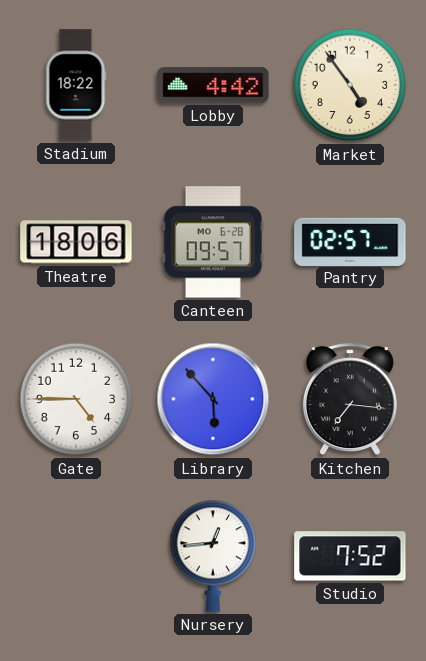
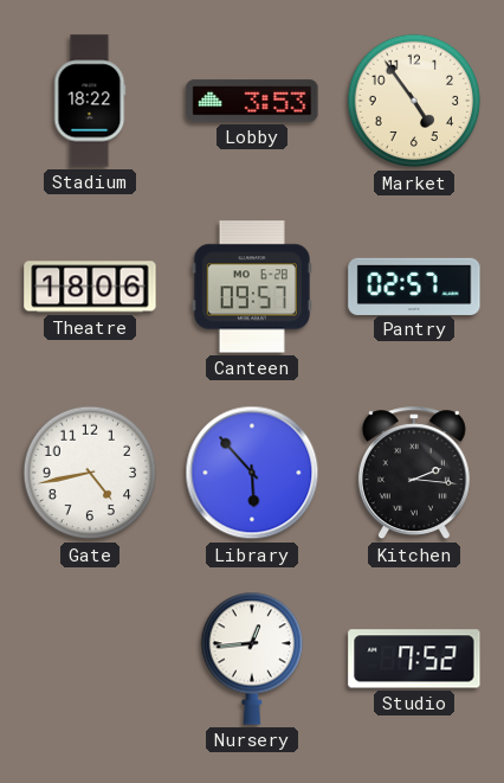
Lobby: 4:42 -> 3:53 (252, 101)
Gate: 4:45 -> 4:43 (90, 473)
Kitchen: 7:16 -> 2:16 (414, 474)
